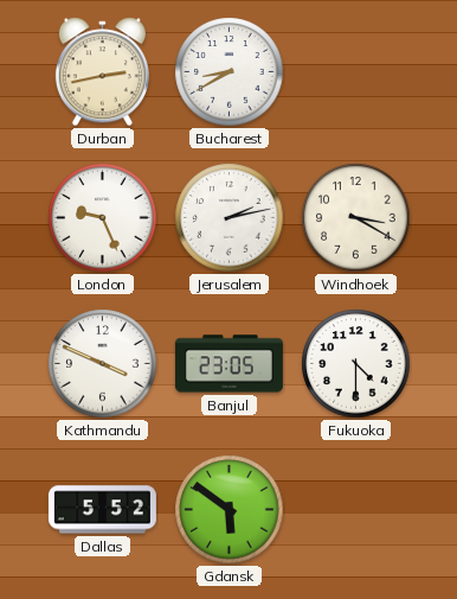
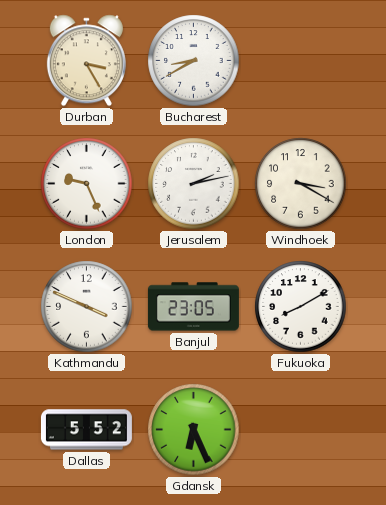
Durban: 2:43 -> 3:25 (86, 61)
Fukuoka: 4:30 -> 8:10 (301, 307)
Gdansk: 5:51 -> 6:26 (194, 430)
